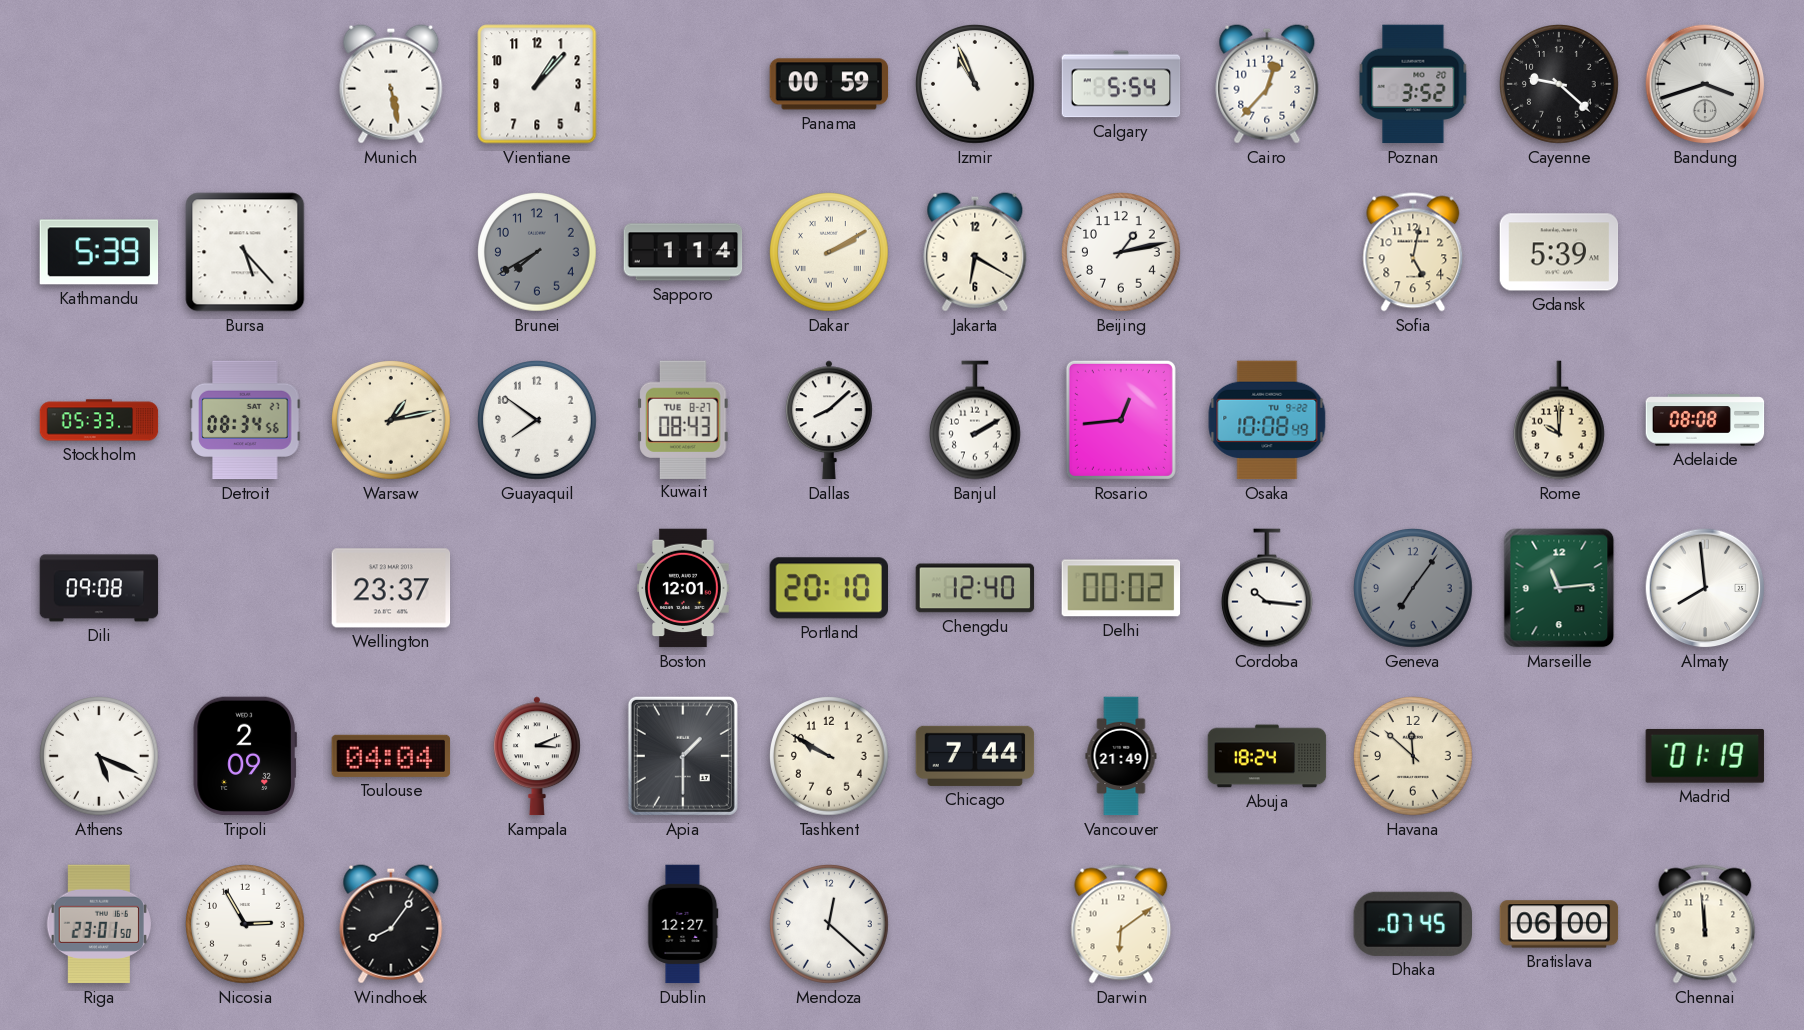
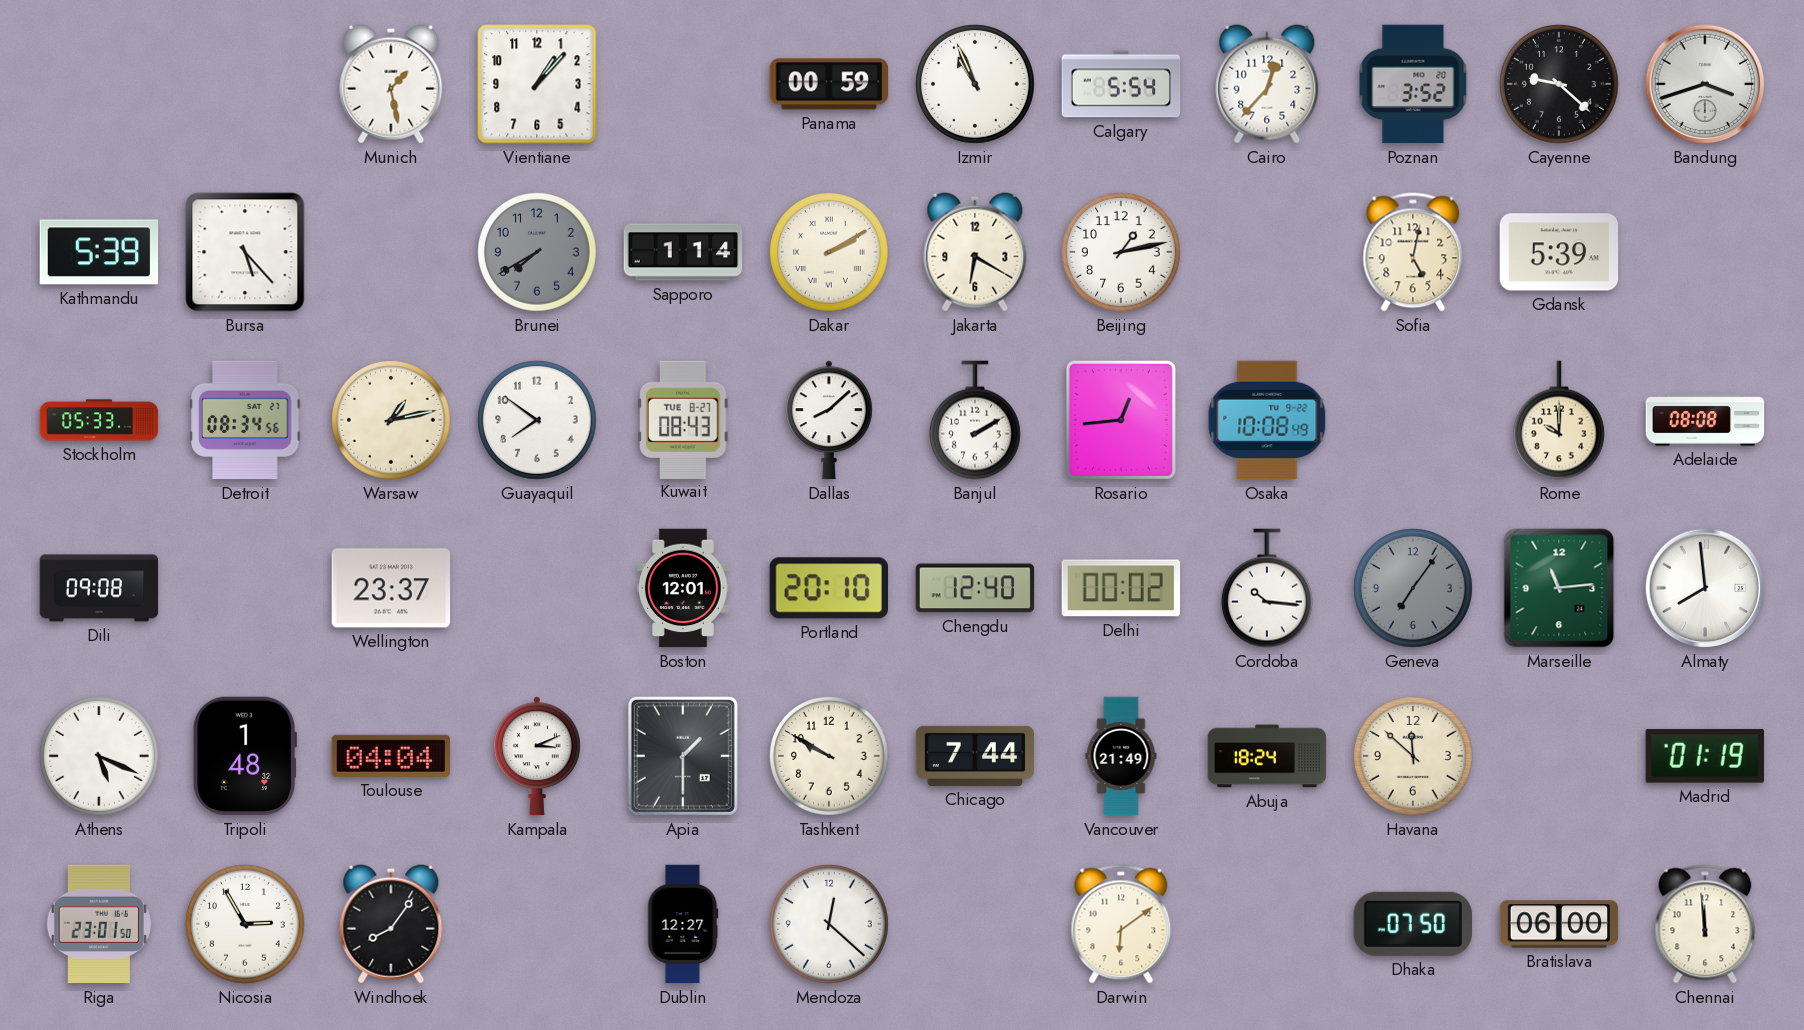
Munich: 5:28 -> 1:28 (391, 84)
Tripoli: 2:09 -> 1:48 (245, 756)
Dhaka: 07:45 -> 07:50 (1412, 924)
